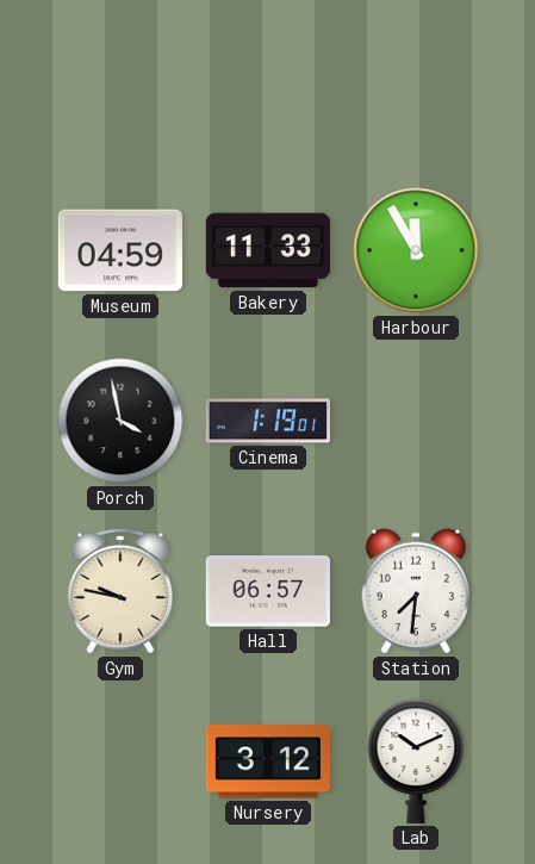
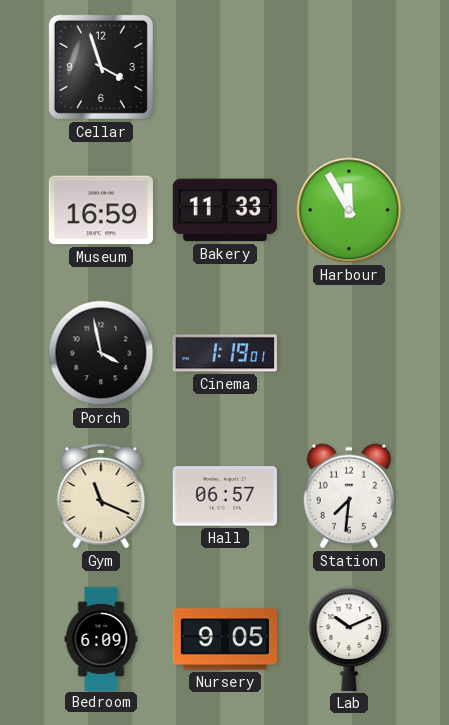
Cellar: none -> 3:57 (101, 67)
Museum: 04:59 -> 16:59 (101, 210)
Gym: 9:47 -> 11:19 (101, 496)
Bedroom: none -> 6:09 (101, 638)
Nursery: 3:12 -> 9:05 (225, 639)
